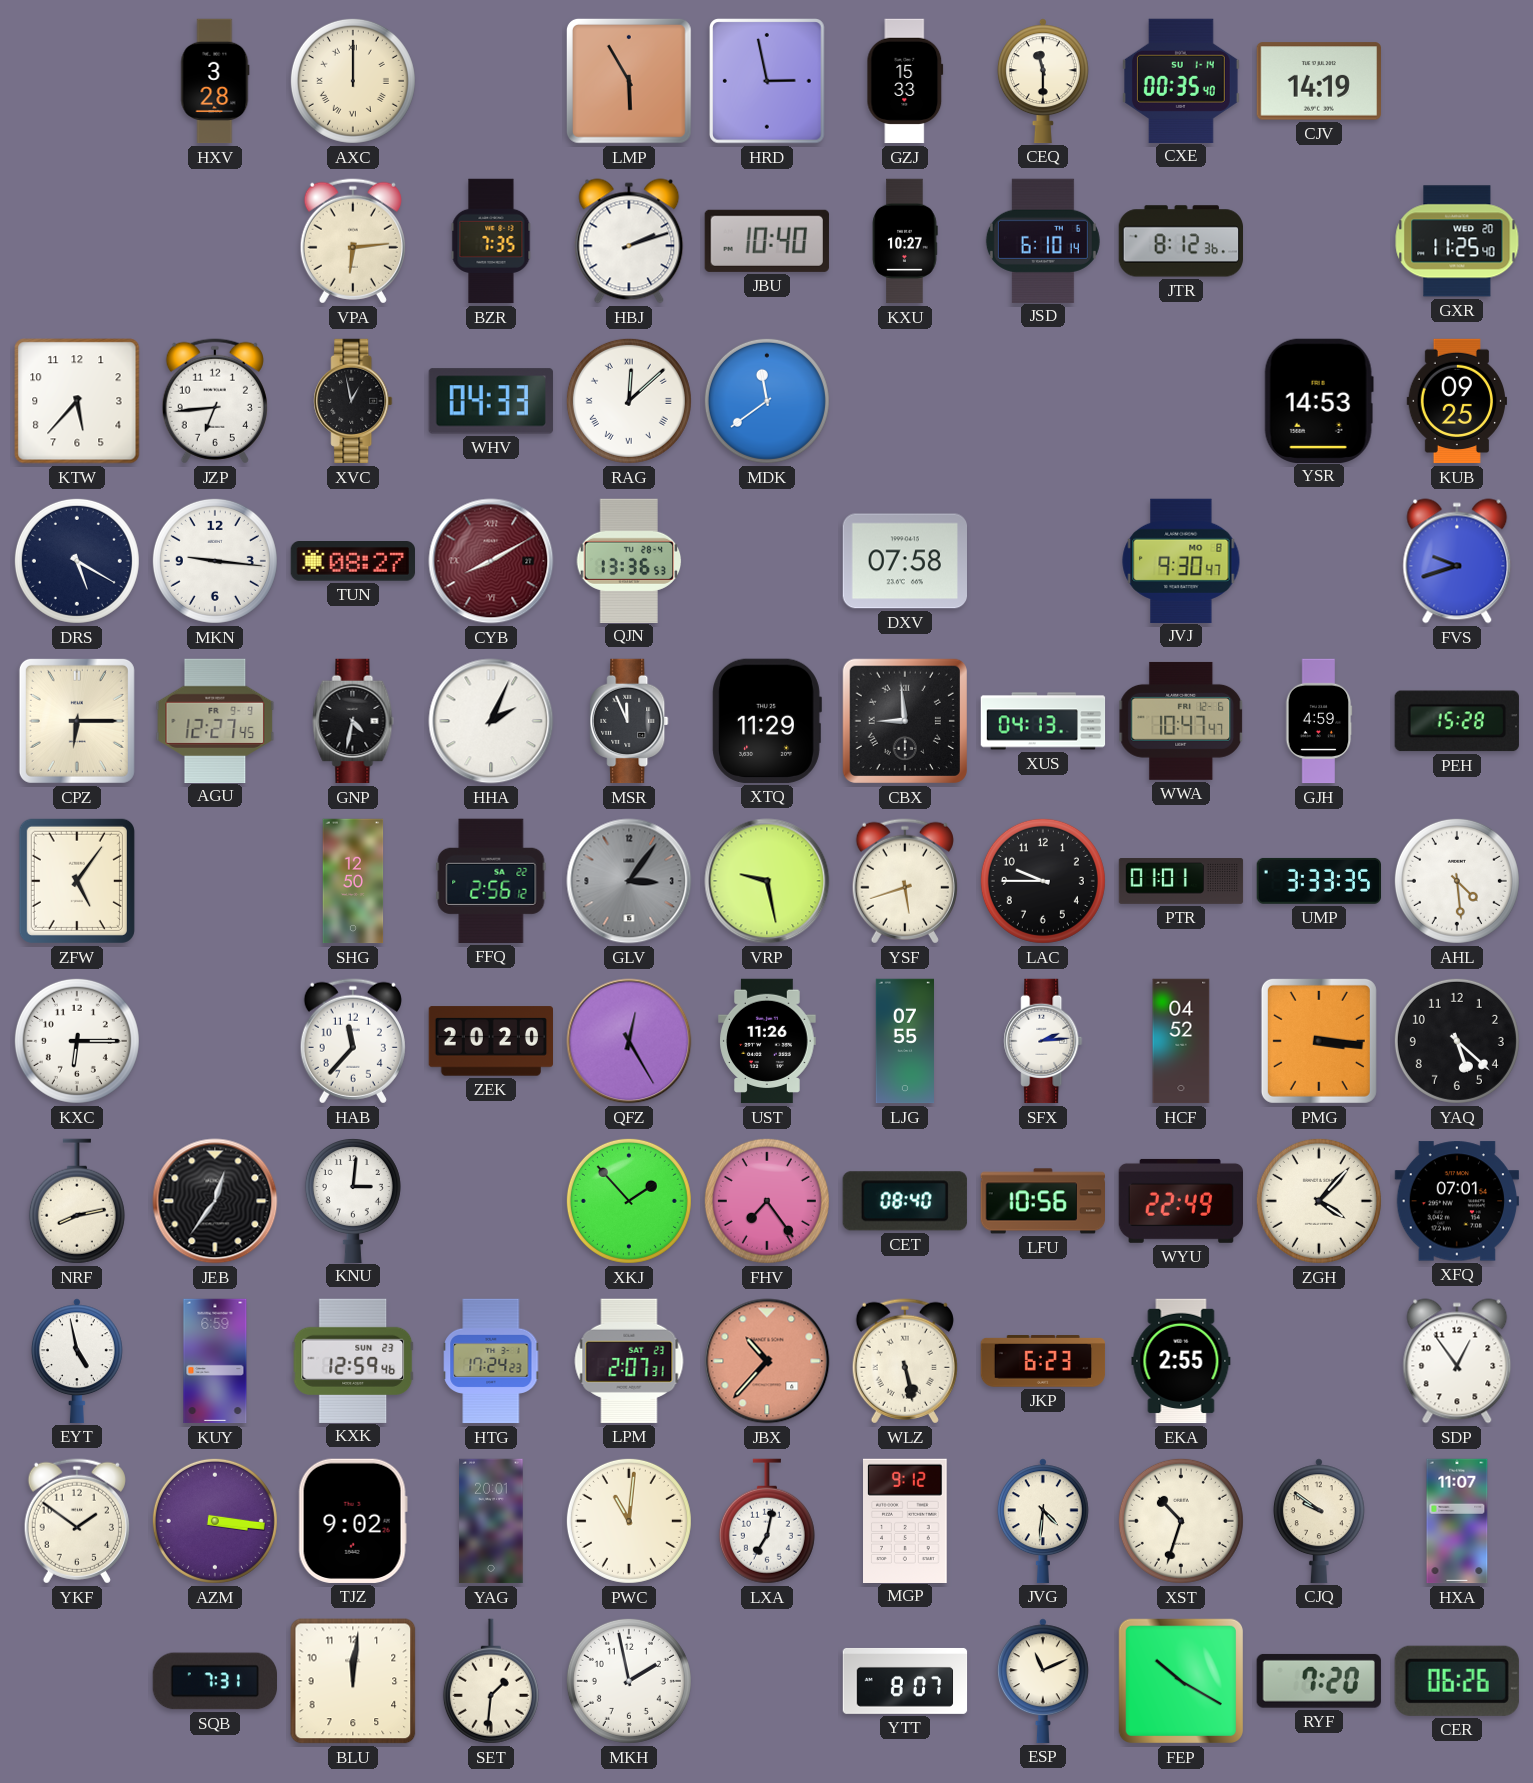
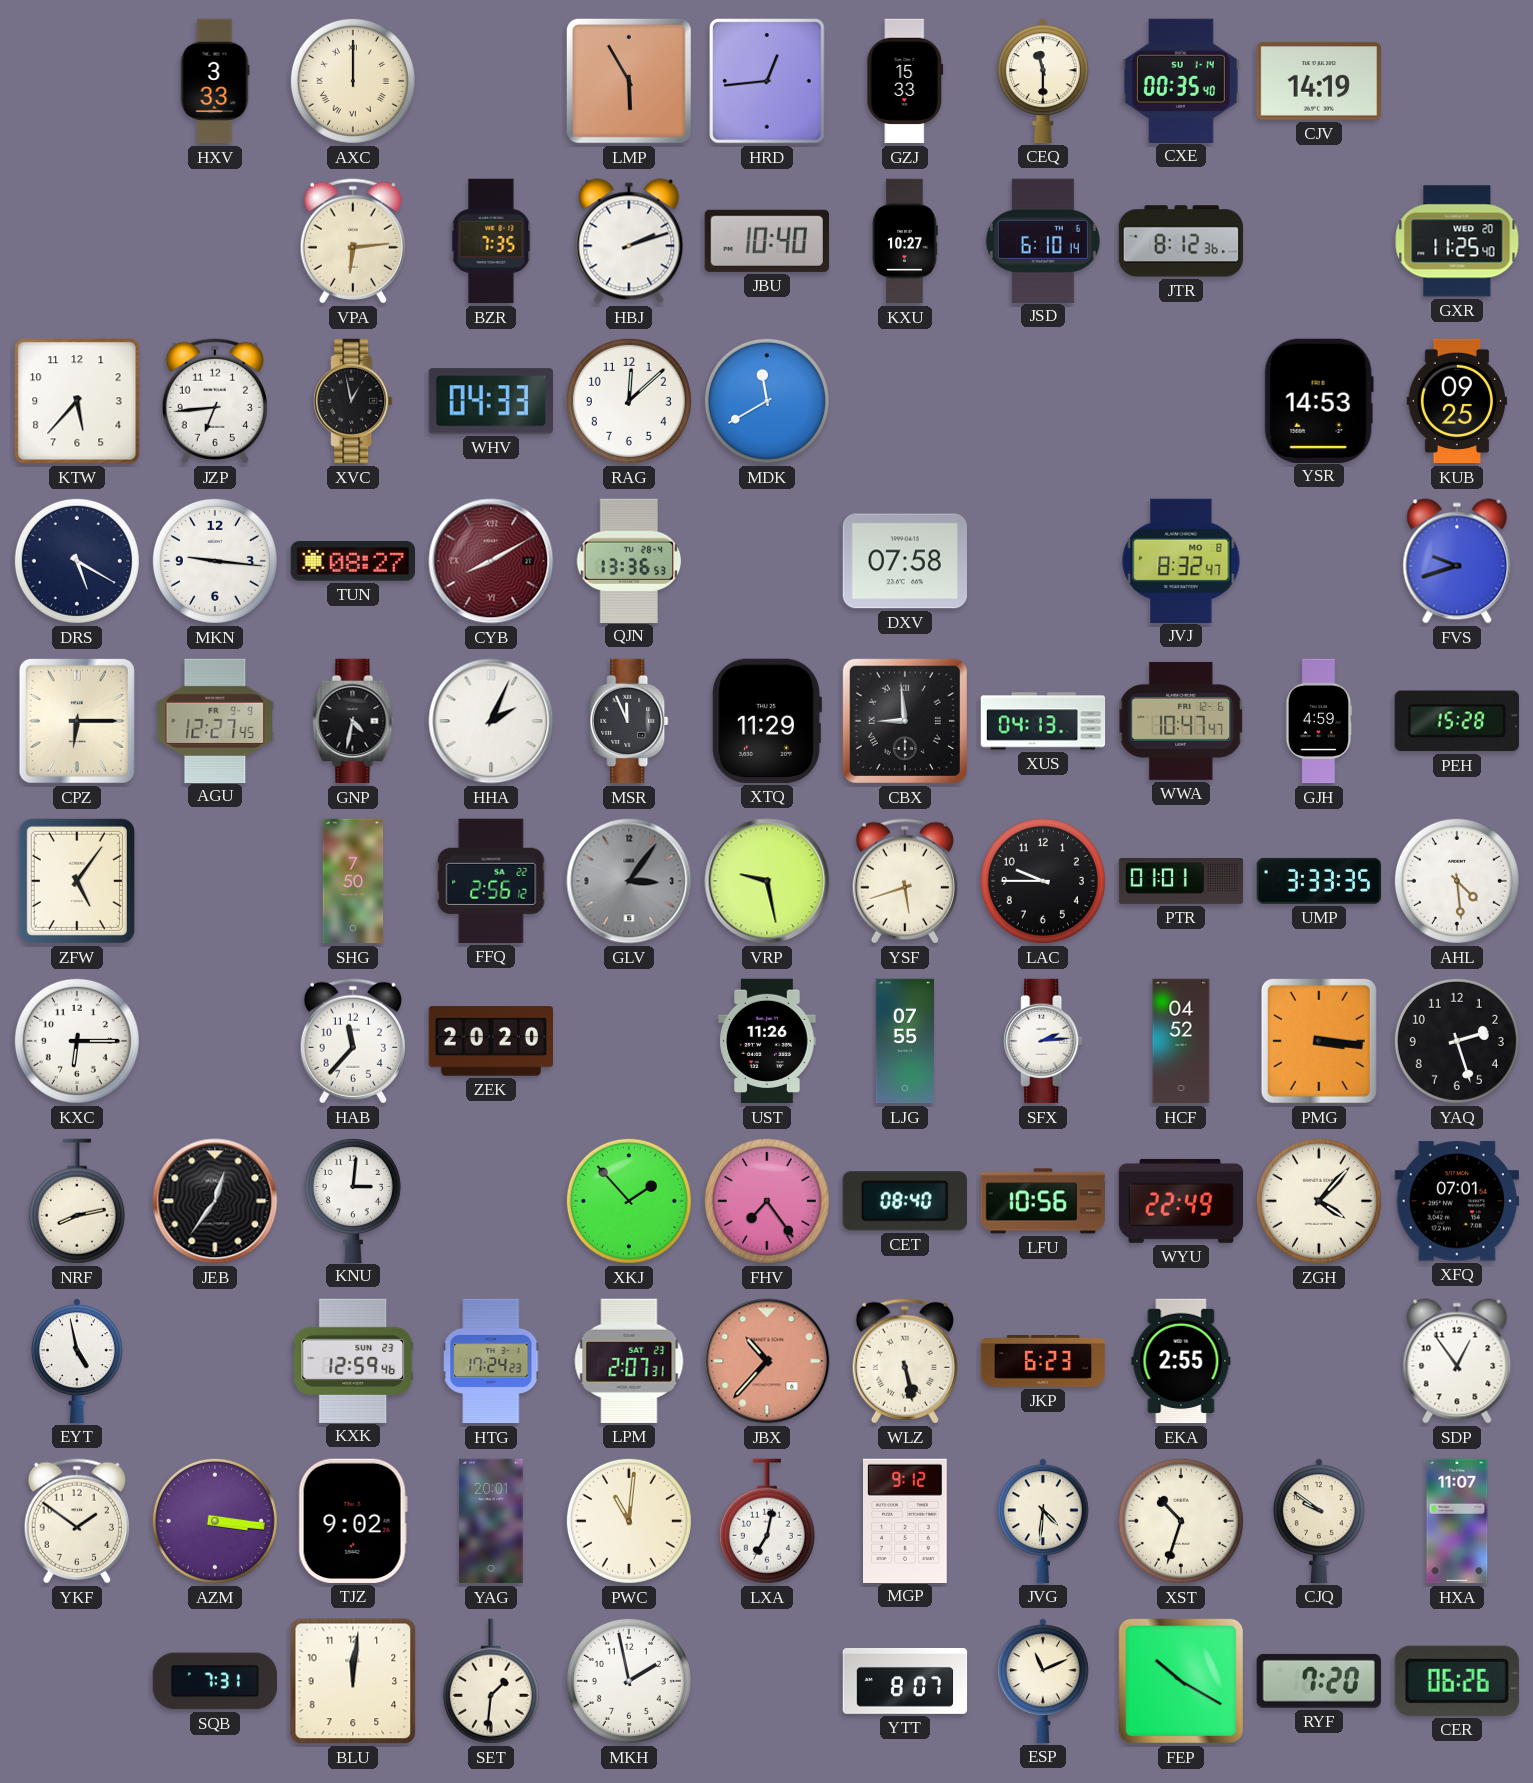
HXV: 3:28 -> 3:33 (215, 81)
HRD: 2:58 -> 12:44 (767, 81)
RAG numerals: Roman -> Arabic (629, 401)
MDK: 11:39 -> 11:40 (767, 401)
JVJ: 9:30 -> 8:32 (1181, 560)
SHG: 12:50 -> 7:50 (353, 881)
QFZ: 12:25 -> none (629, 1041)
YAQ: 5:22 -> 2:27 (1457, 1041)
KUY: 6:59 -> none (215, 1361)
